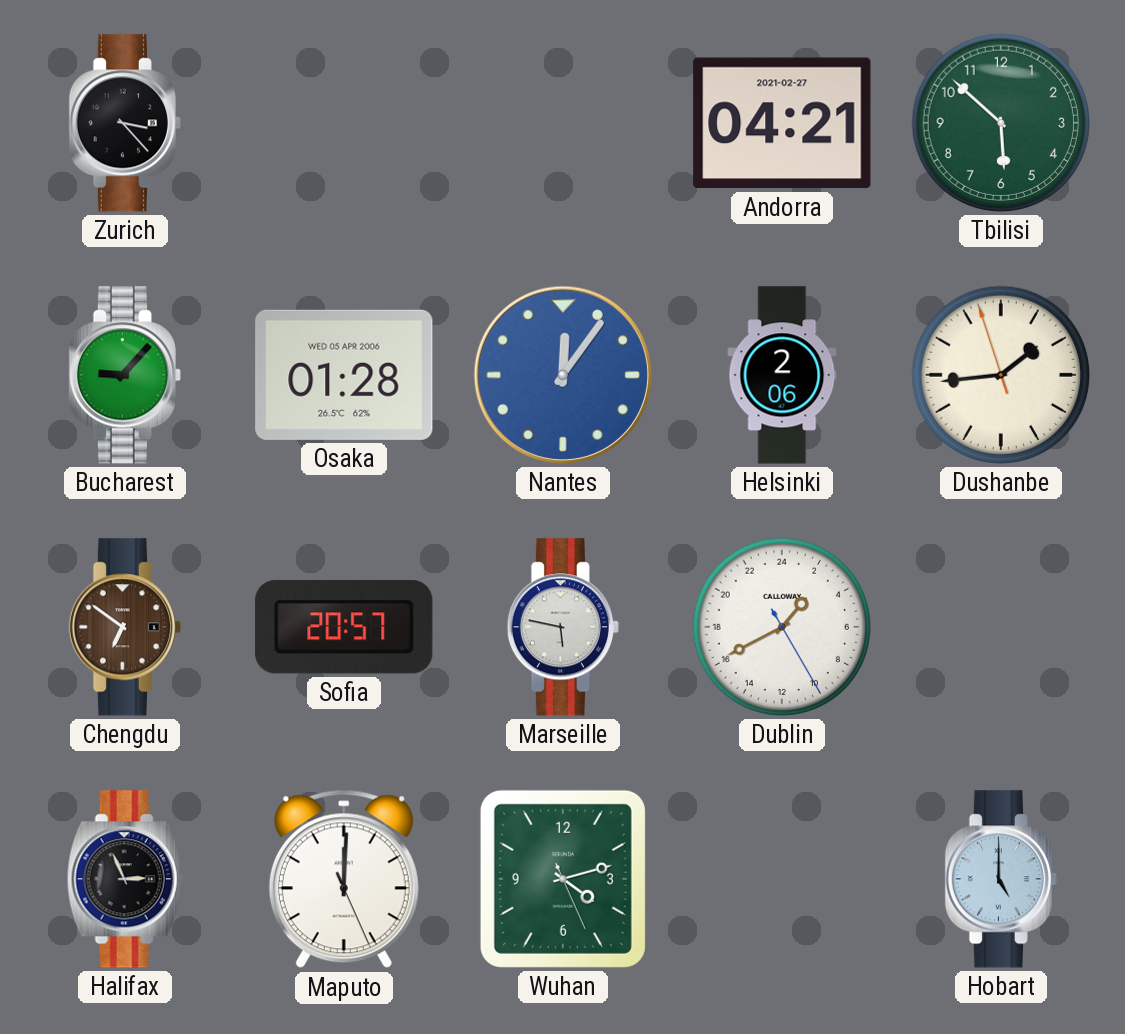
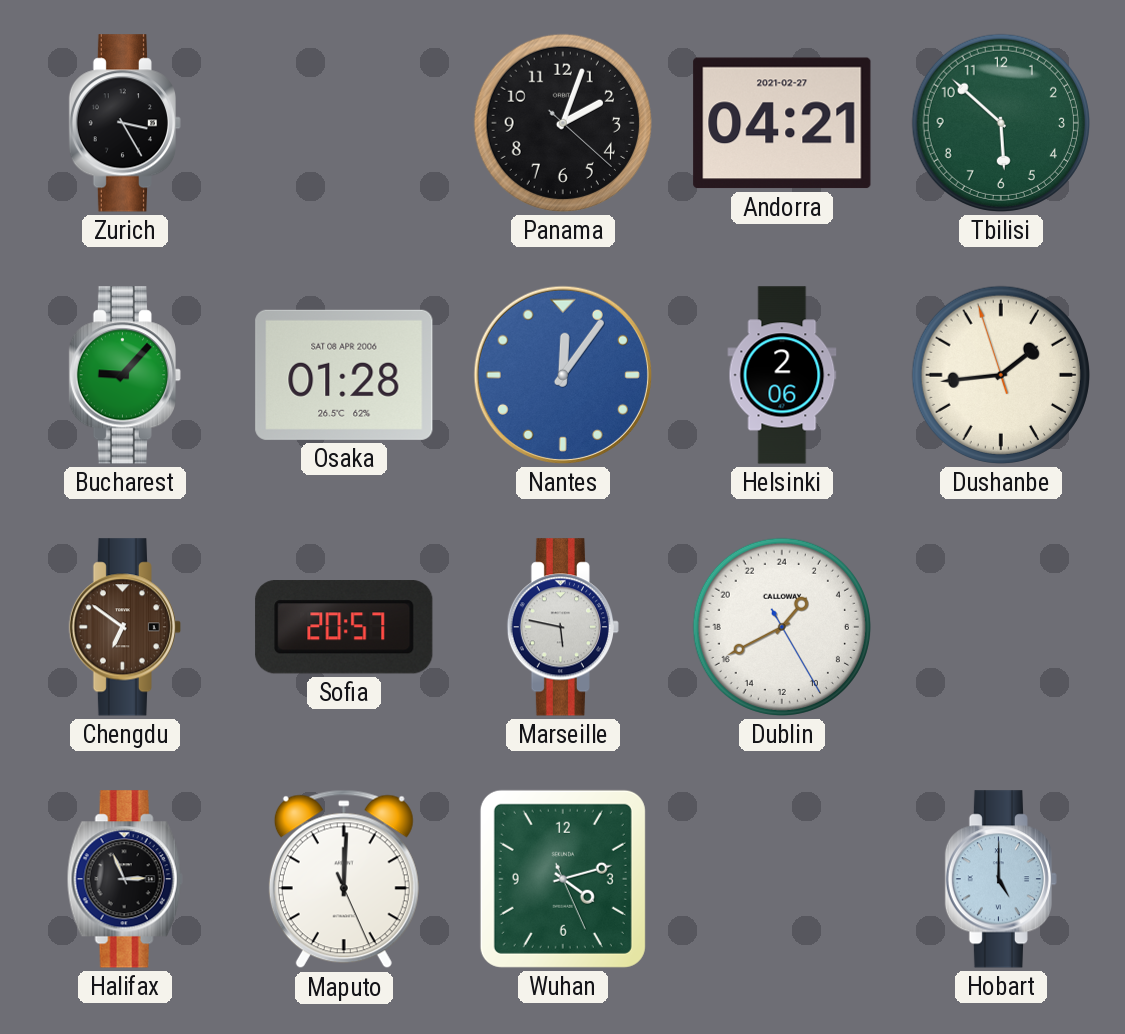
Zurich: 3:23 -> 3:25 (124, 123)
Panama: none -> 2:03 (563, 123)
Osaka date: WED 05 APR 2006 -> SAT 08 APR 2006 (344, 375)
